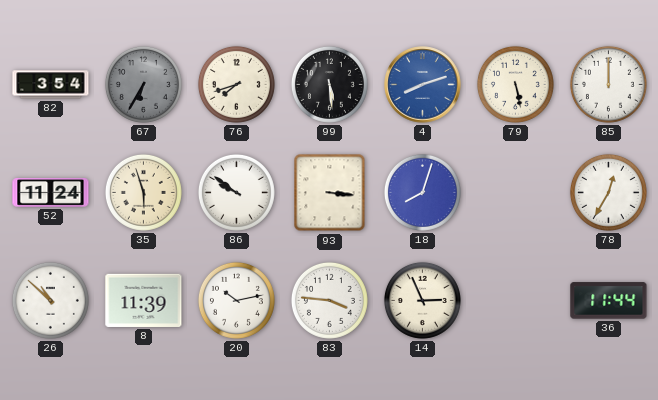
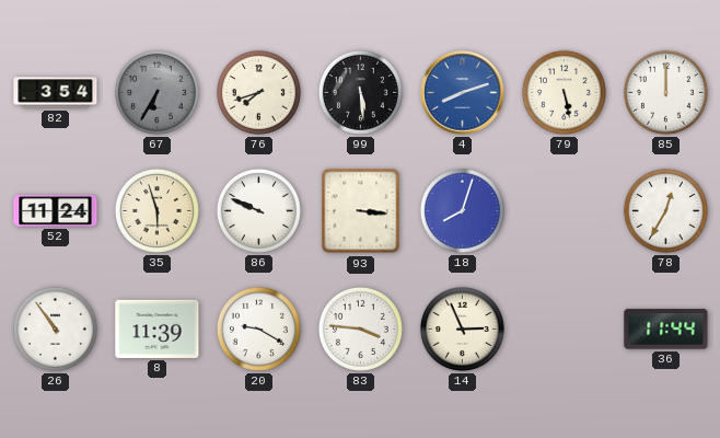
86: 9:51 -> 9:49 (258, 210)
26: 10:52 -> 10:54 (55, 328)
20: 10:13 -> 9:20 (258, 328)
